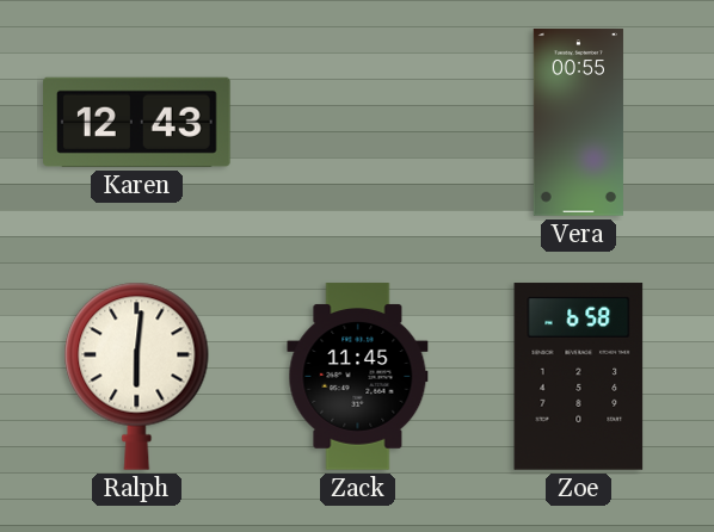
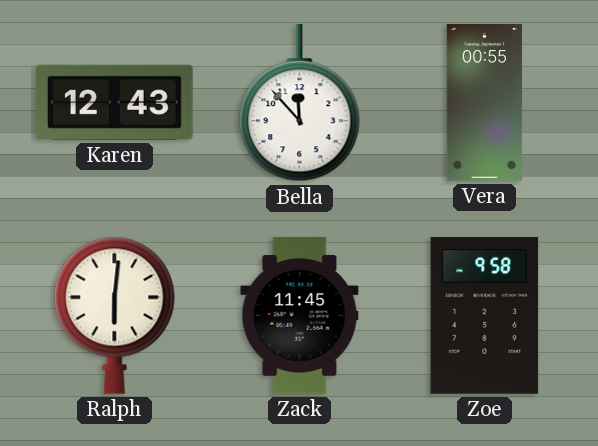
Bella: none -> 11:53 (300, 104)
Zoe: 6:58 -> 9:58 (485, 316)
